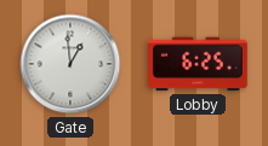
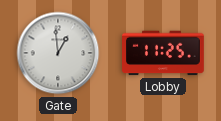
Lobby: 6:25 -> 11:25 (164, 53)
